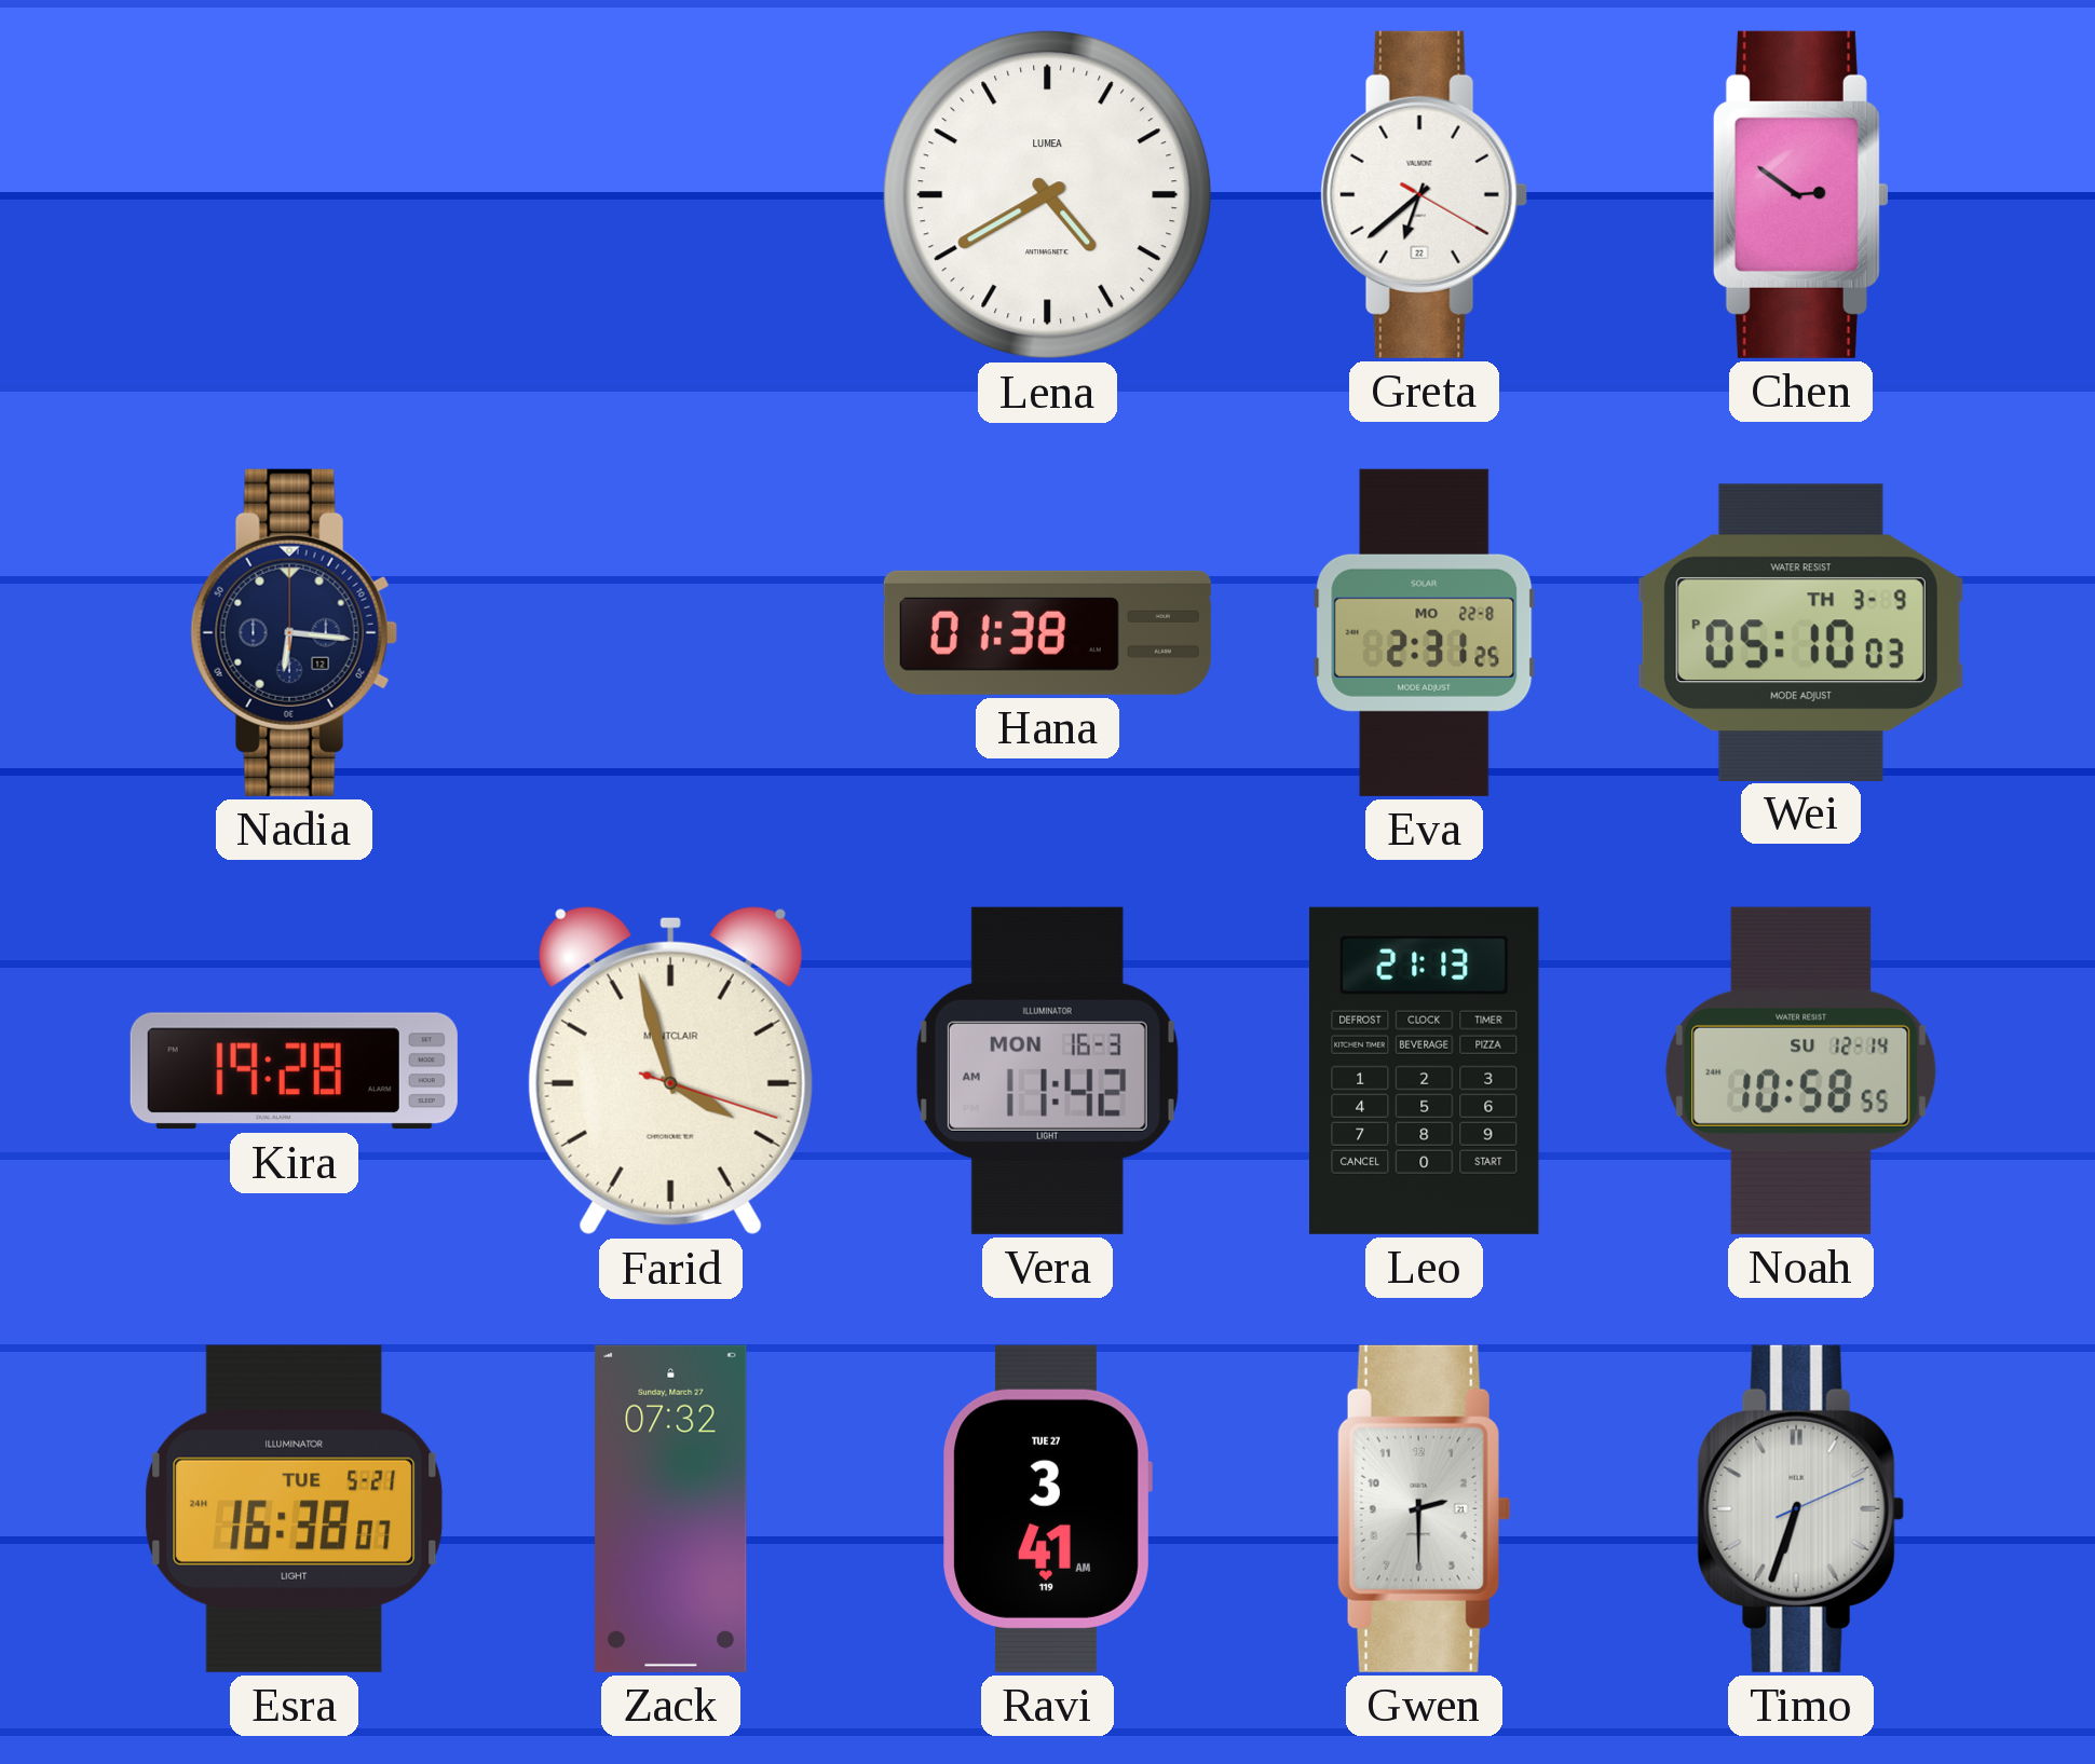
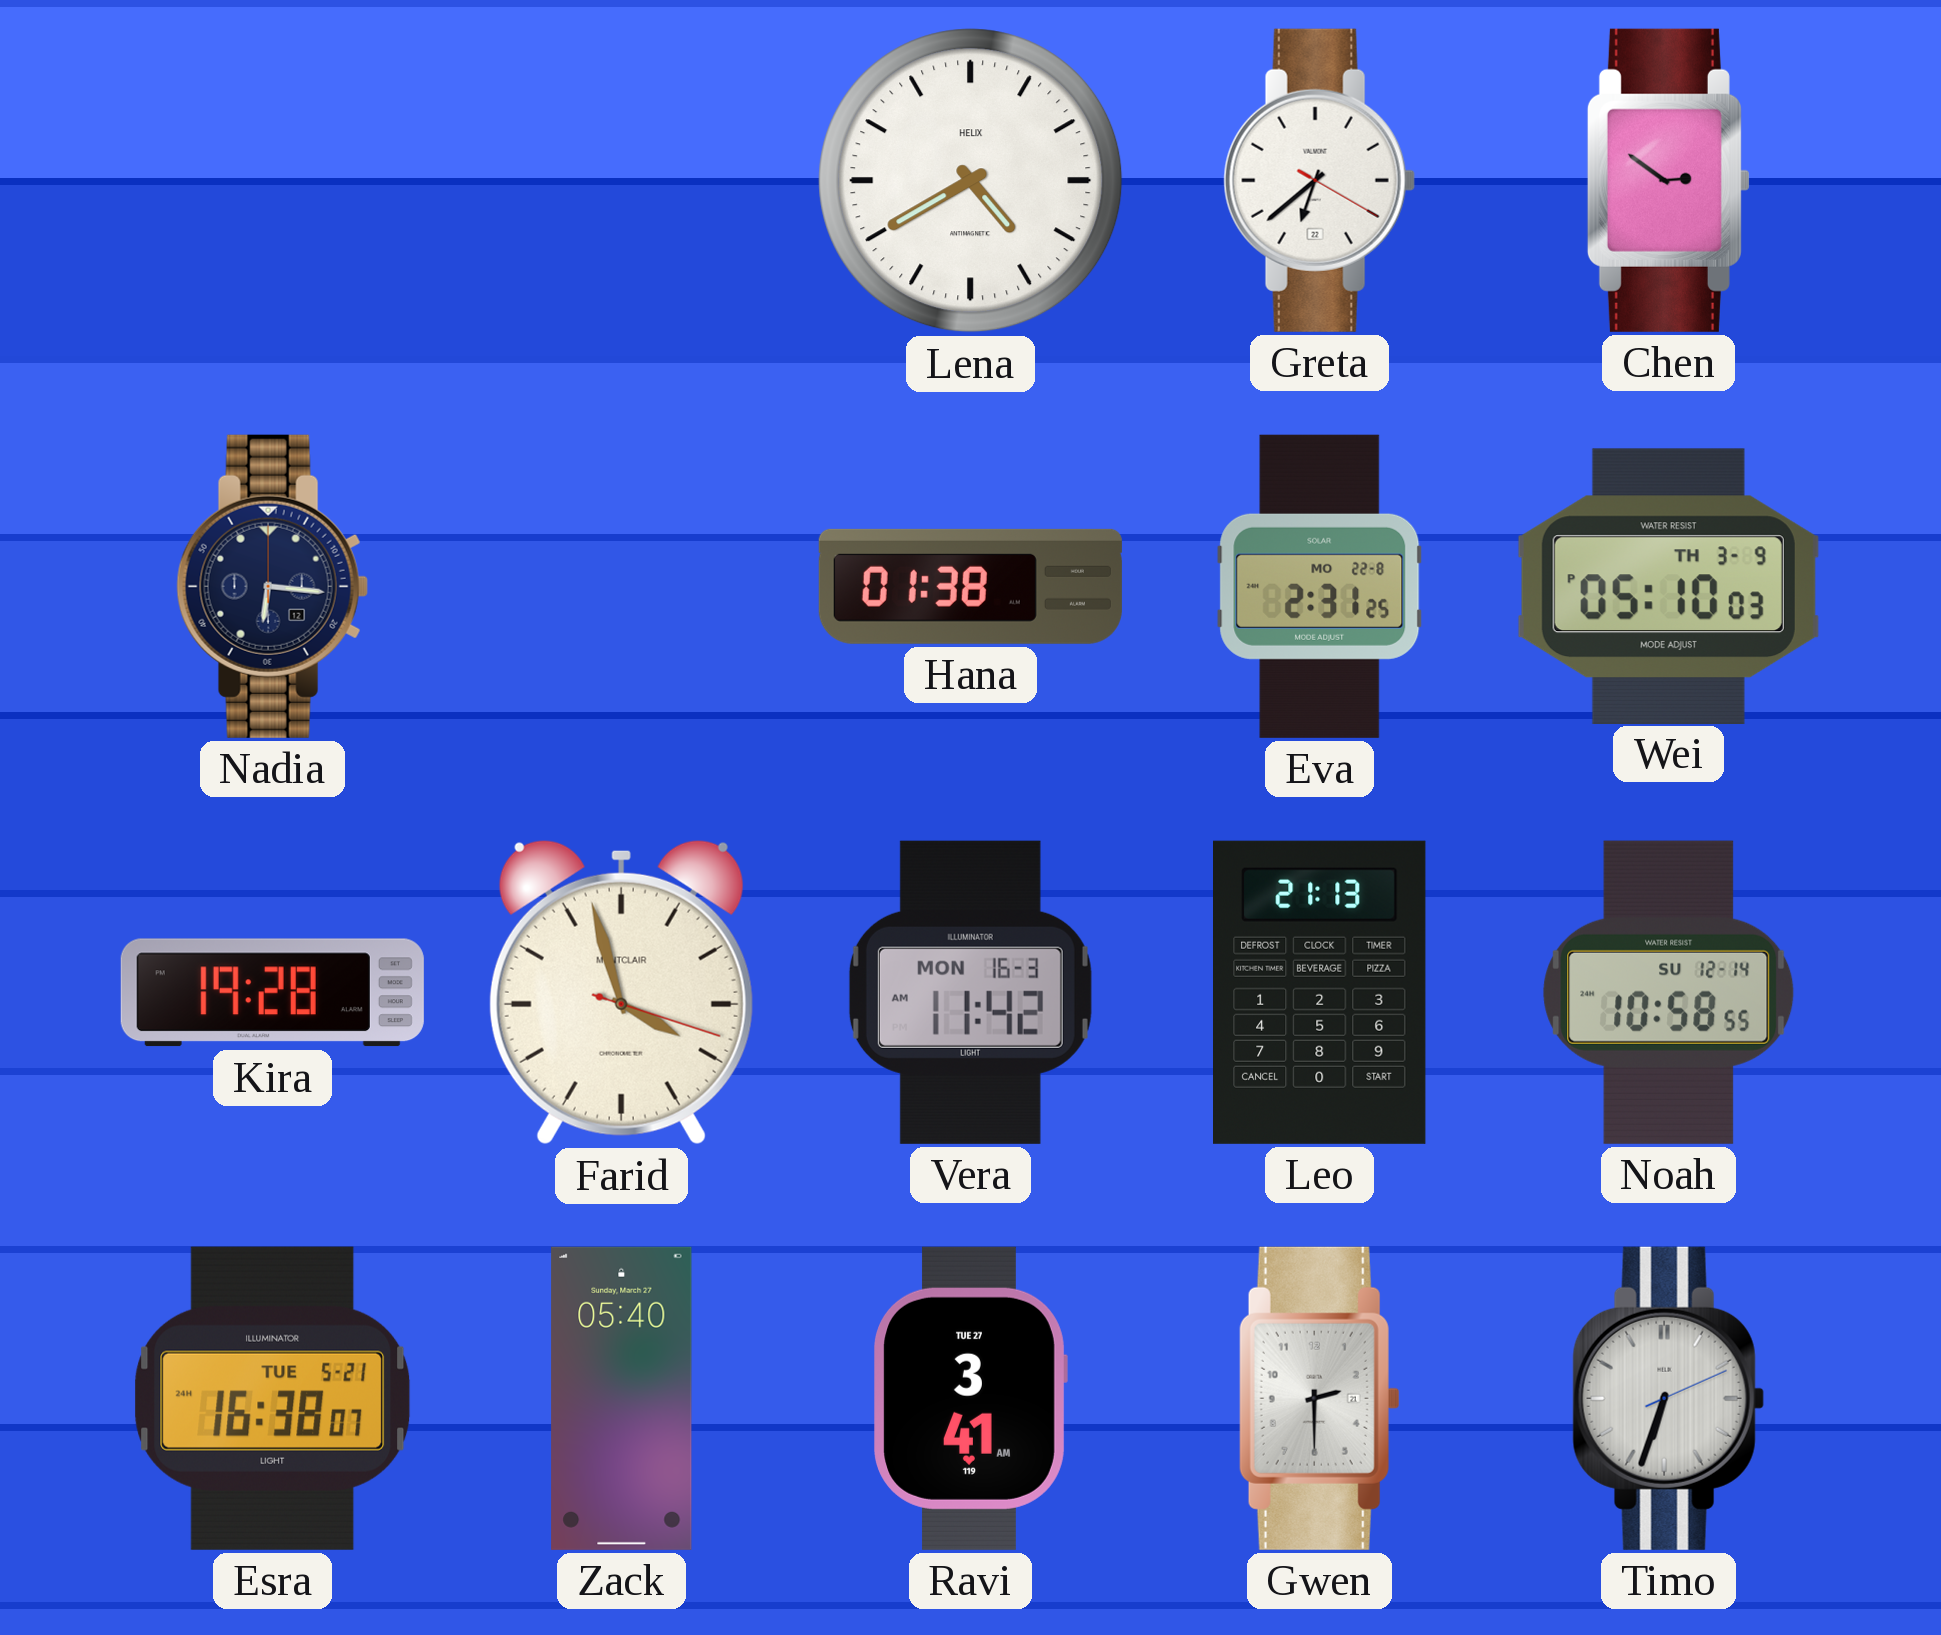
Lena brand: LUMEA -> HELIX (971, 181)
Zack: 07:32 -> 05:40 (622, 1398)
